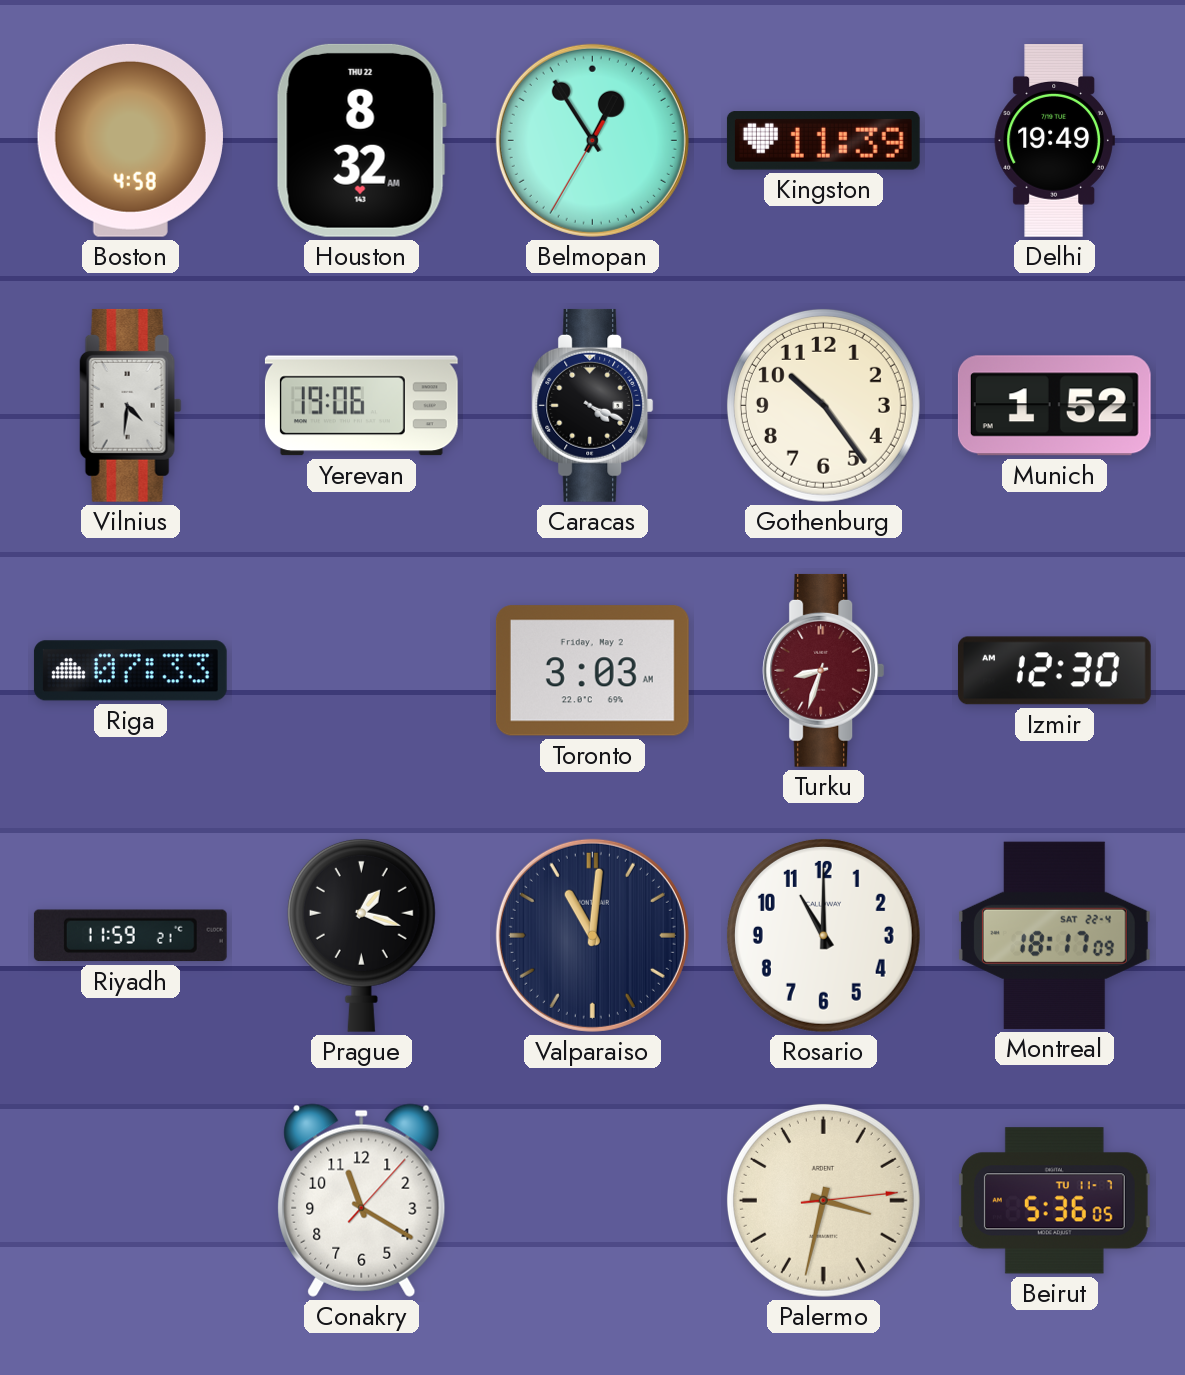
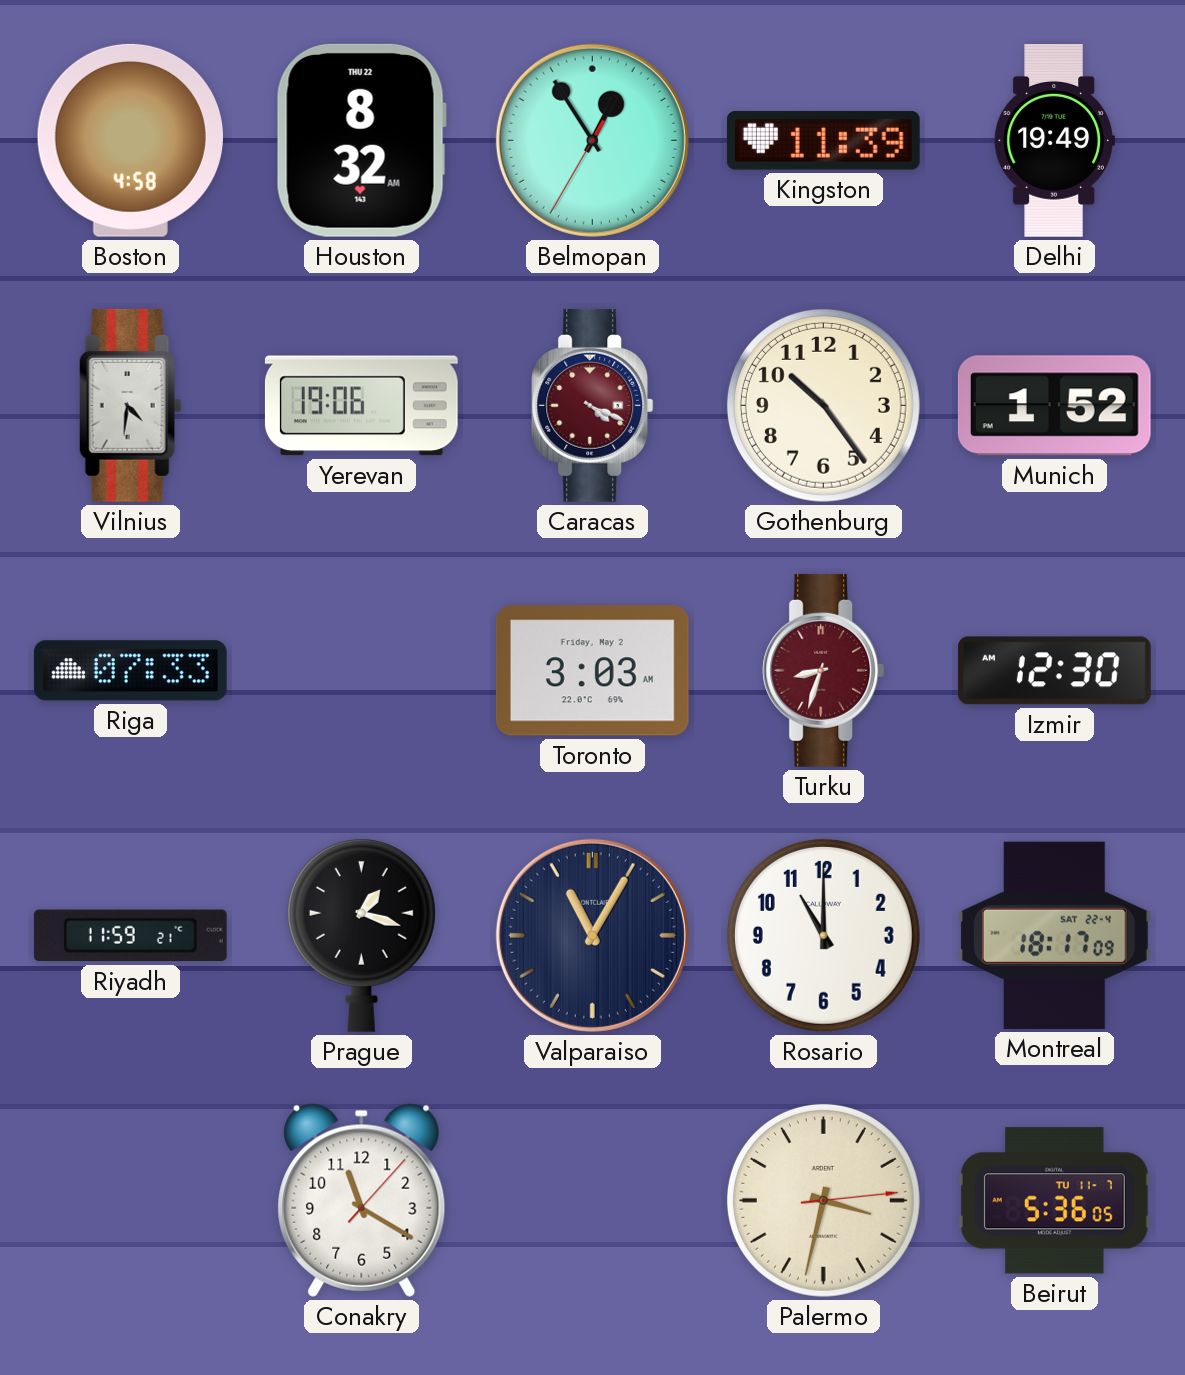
Caracas dial: black -> burgundy (593, 405)
Valparaiso: 11:01 -> 11:05 (592, 935)
